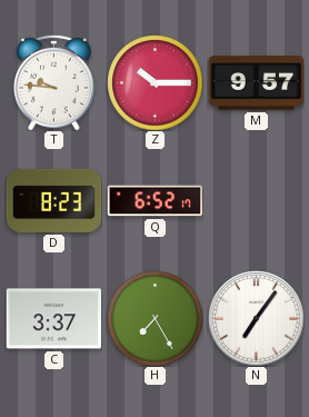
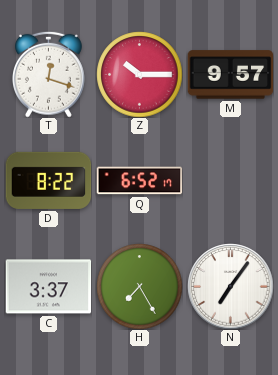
T: 9:46 -> 12:18 (49, 74)
D: 8:23 -> 8:22 (48, 180)
